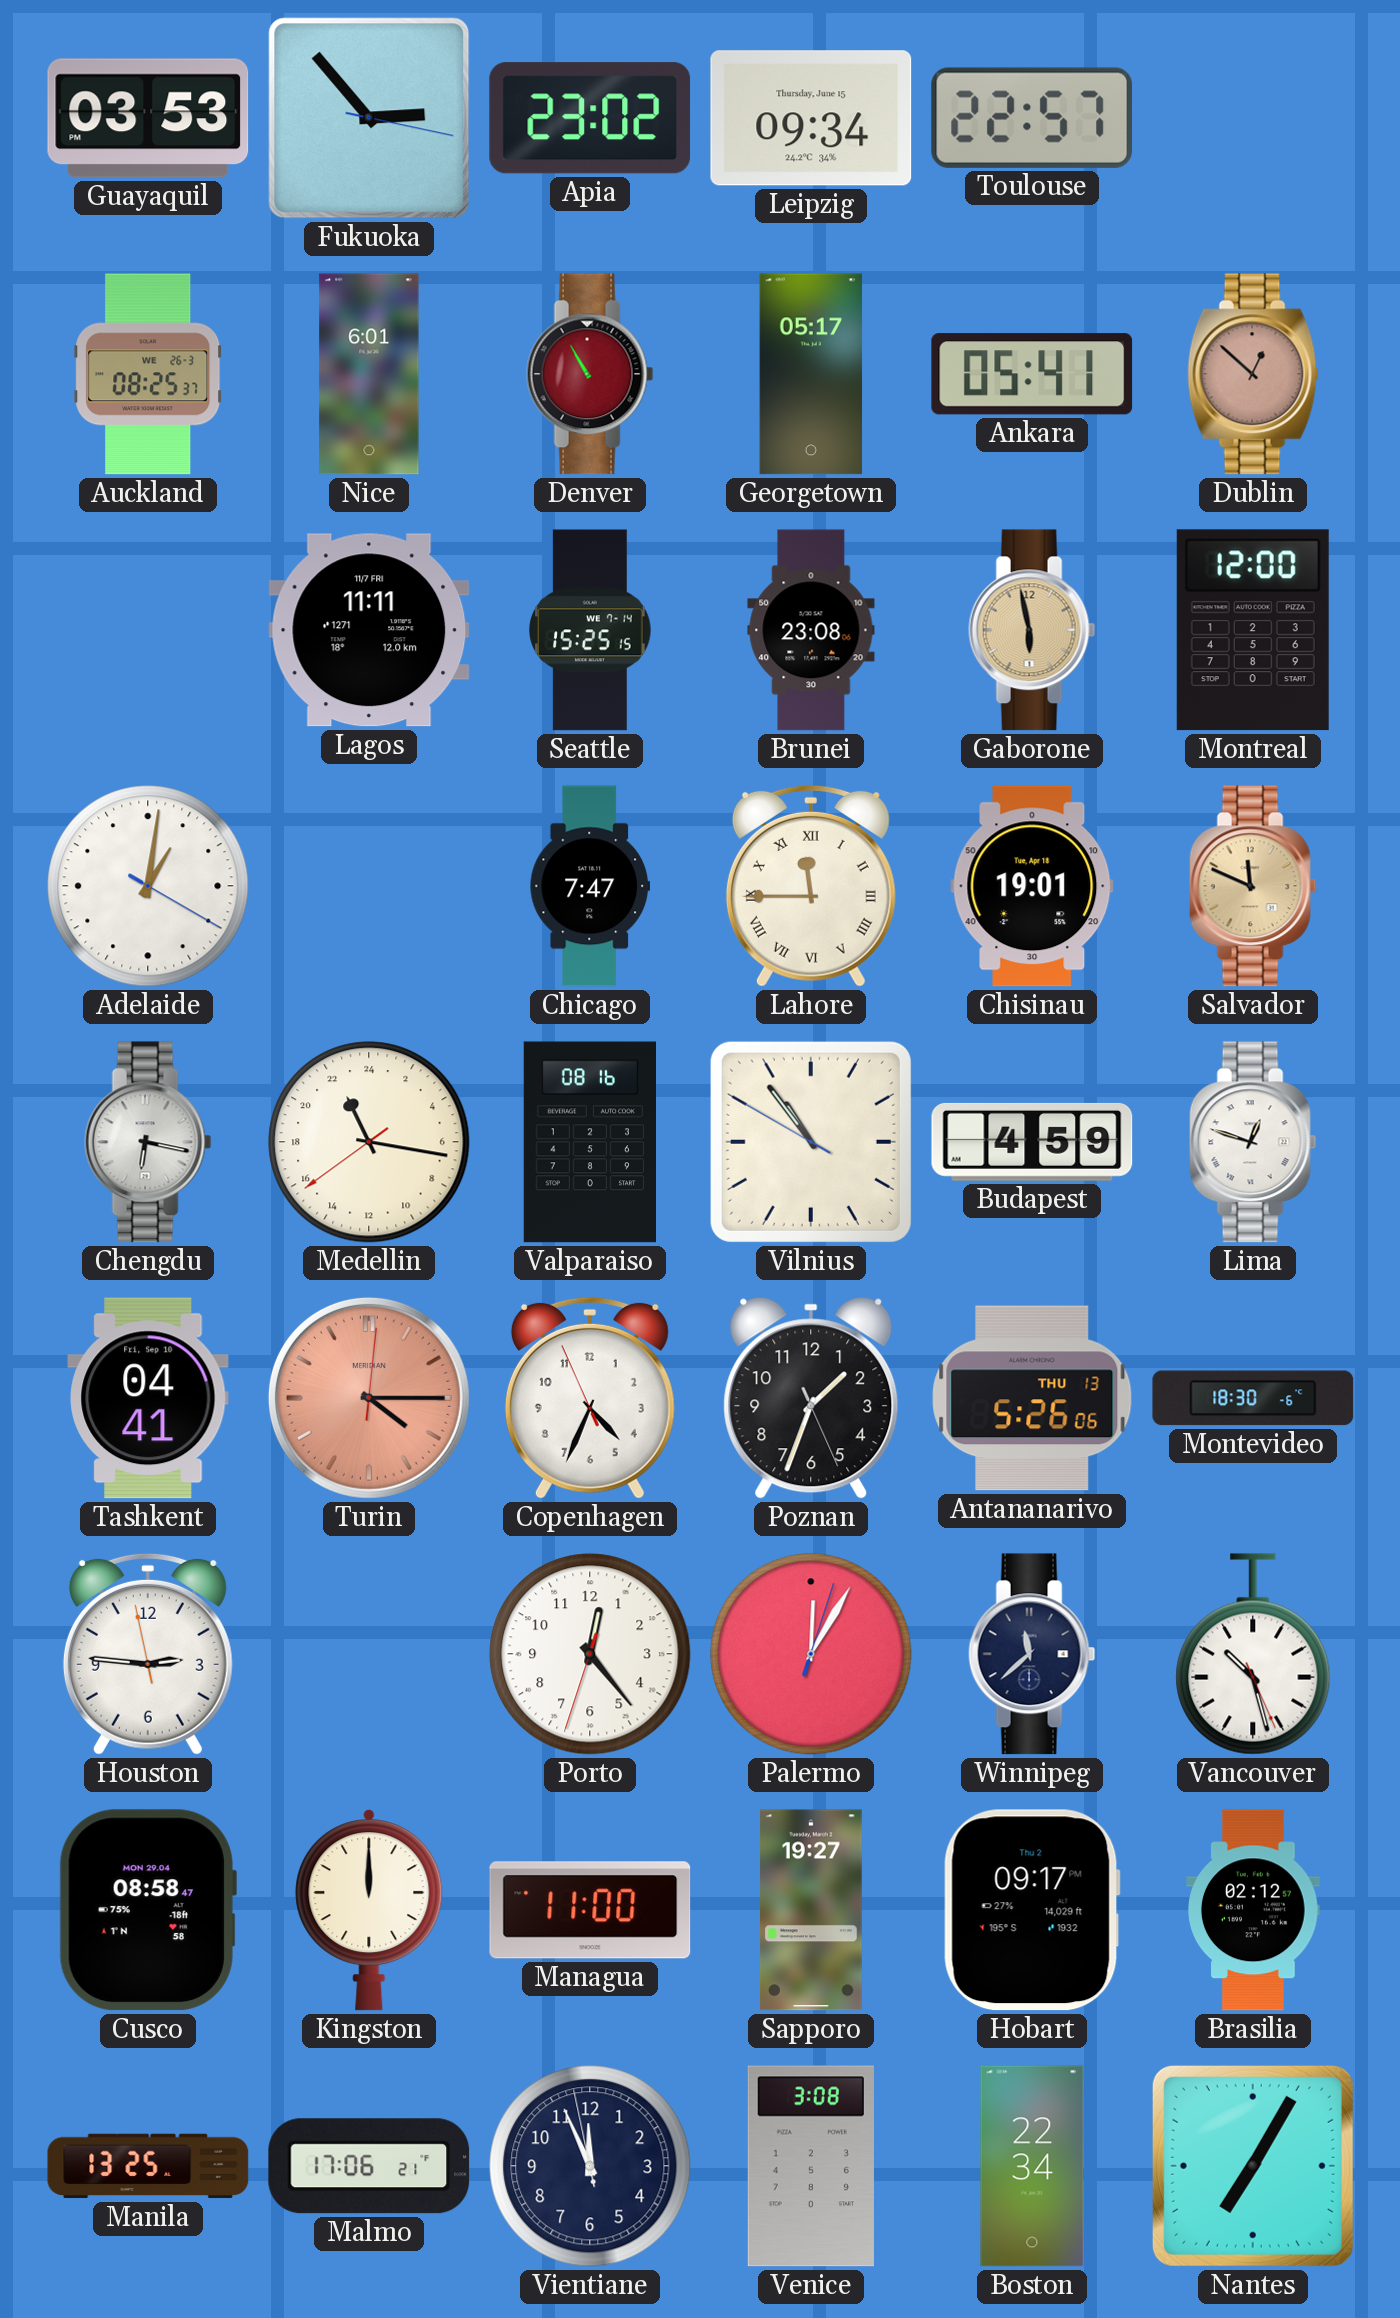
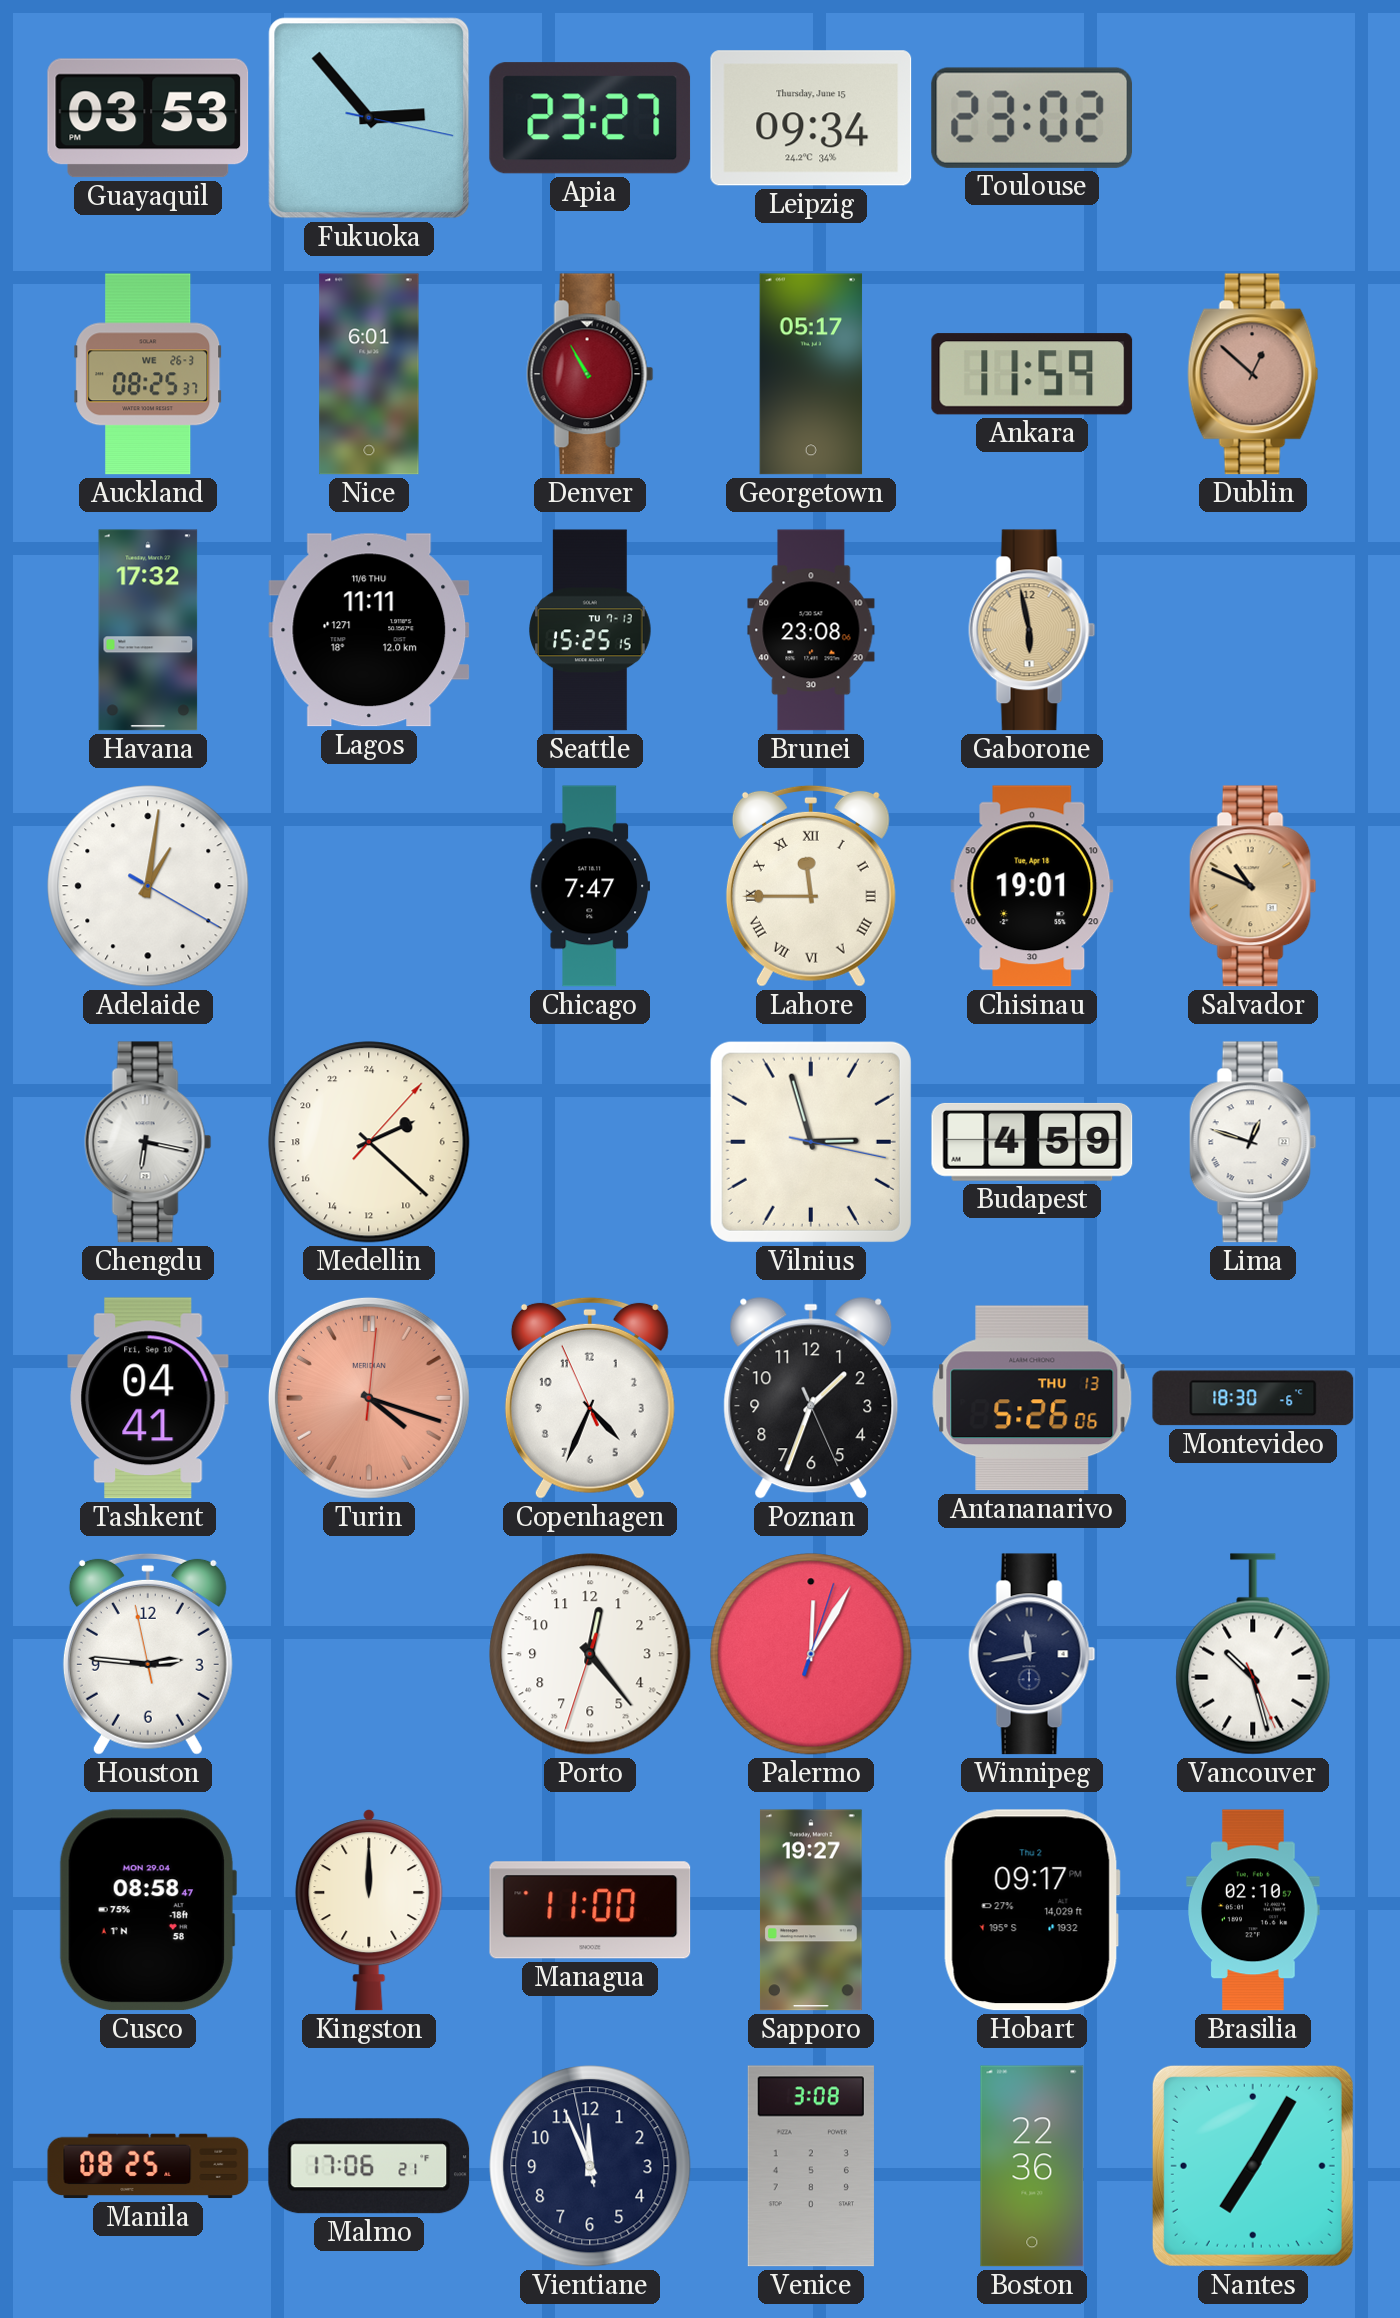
Apia: 23:02 -> 23:27 (590, 118)
Toulouse: 22:57 -> 23:02 (1031, 118)
Ankara: 05:41 -> 11:59 (1032, 374)
Havana: none -> 17:32 (148, 630)
Lagos date: 11/7 FRI -> 11/6 THU (369, 630)
Seattle date: WE 7-14 -> TU 7-13 (590, 630)
Montreal: 12:00 -> none (1253, 630)
Salvador: 11:49 -> 10:49 (1253, 886)
Medellin: 22:16 -> 4:22 (369, 1142)
Valparaiso: 08:16 -> none (589, 1142)
Vilnius: 10:53 -> 2:57 (811, 1142)
Turin: 4:15 -> 4:18 (369, 1398)
Winnipeg: 11:38 -> 11:43 (1032, 1654)
Brasilia: 02:12 -> 02:10 (1253, 1910)
Manila: 13:25 -> 08:25 (148, 2166)
Boston: 22:34 -> 22:36 (1032, 2166)
